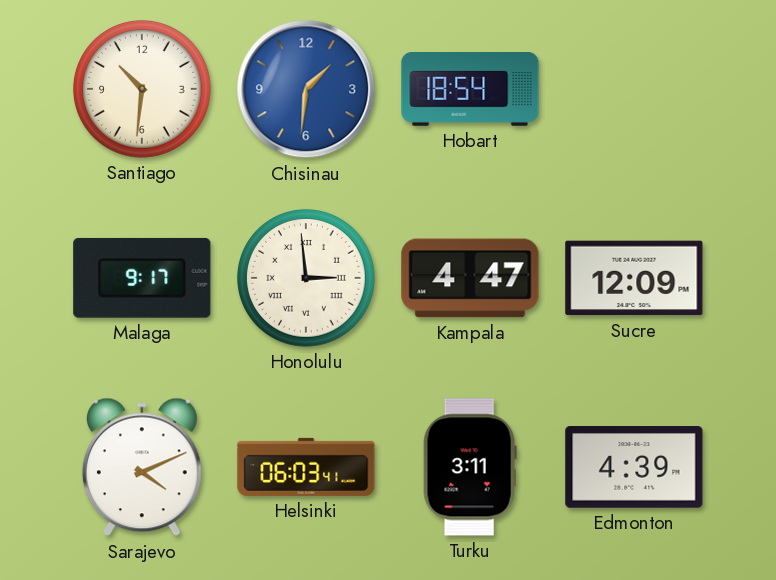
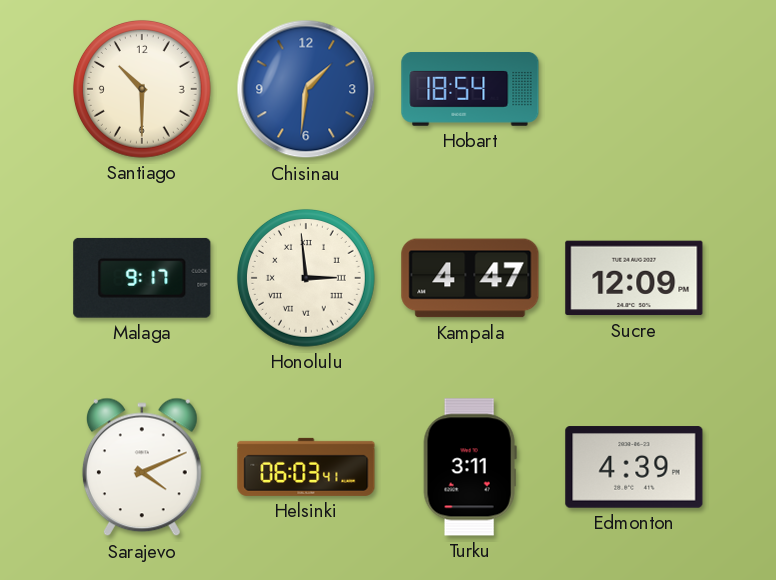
Santiago: 10:31 -> 10:30 (142, 89)
